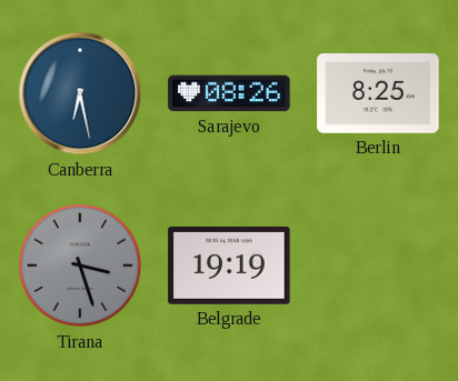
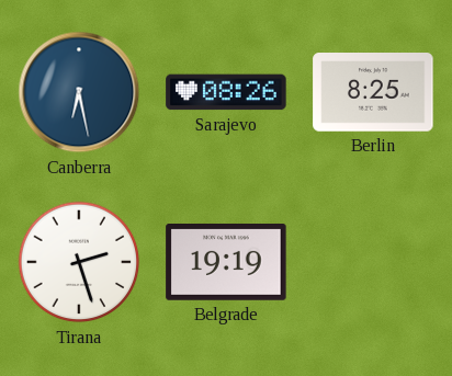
Tirana: 3:27 -> 2:27 (79, 262)
Tirana dial: grey -> white (79, 262)
